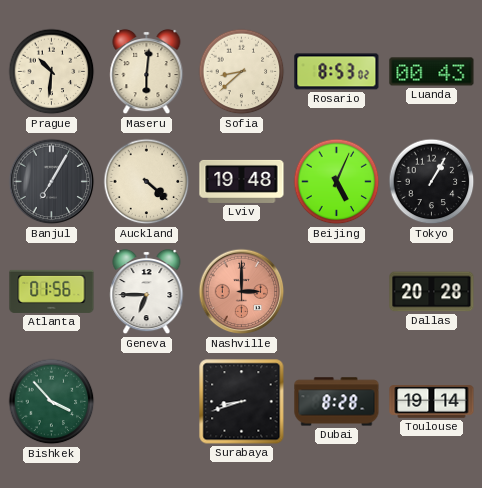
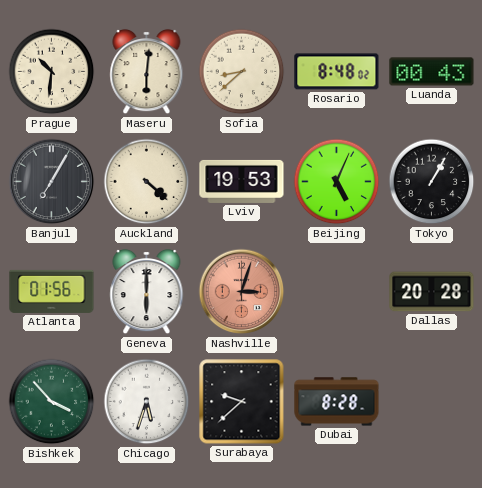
Rosario: 8:53 -> 8:48 (337, 72)
Lviv: 19:48 -> 19:53 (242, 181)
Geneva: 6:45 -> 6:00 (147, 292)
Nashville: 3:00 -> 3:03 (242, 292)
Chicago: none -> 5:33 (147, 402)
Surabaya: 8:42 -> 9:38 (242, 402)
Toulouse: 19:14 -> none (432, 402)
